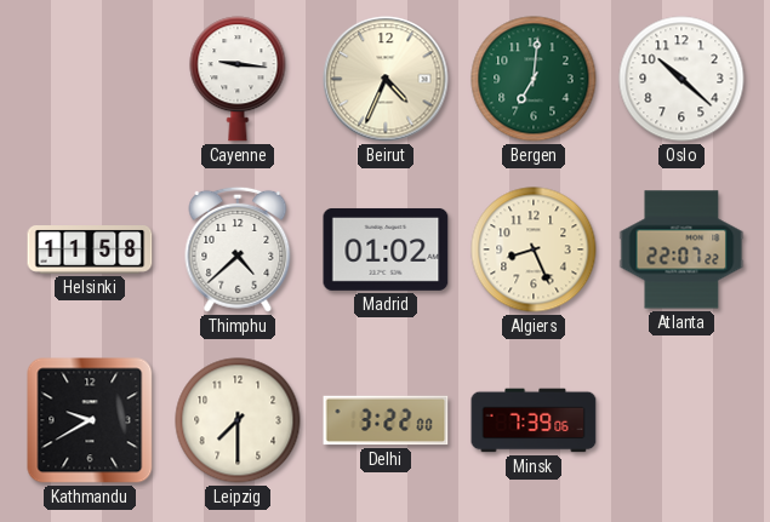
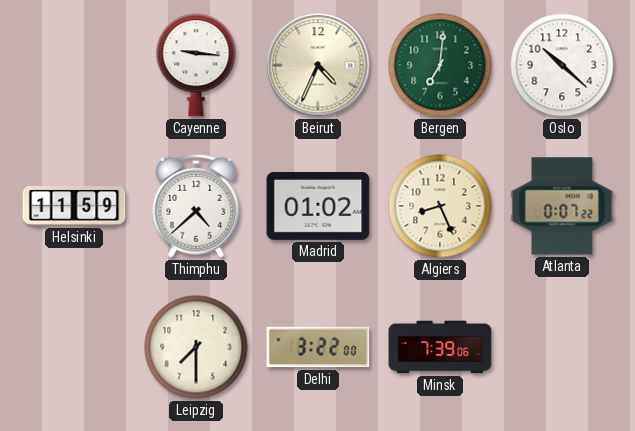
Helsinki: 11:58 -> 11:59 (74, 206)
Atlanta: 22:07 -> 0:07 (562, 206)
Kathmandu: 9:40 -> none (90, 420)
